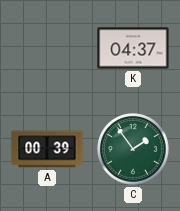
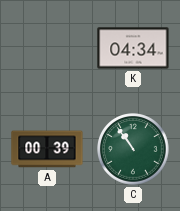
K: 04:37 -> 04:34 (133, 48)
C: 1:54 -> 10:54 (133, 149)
